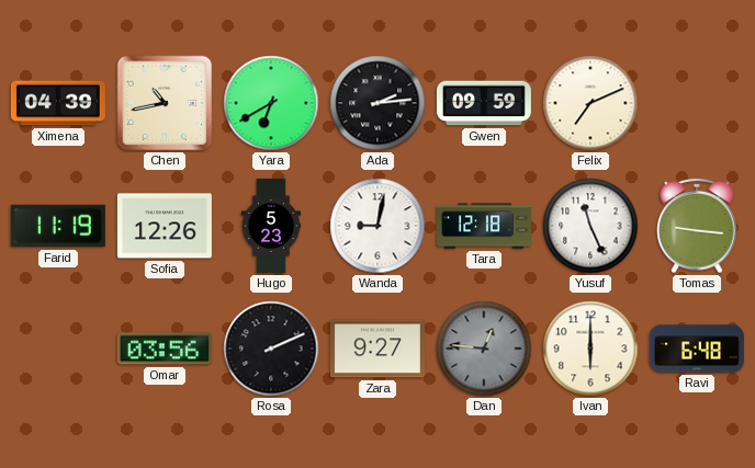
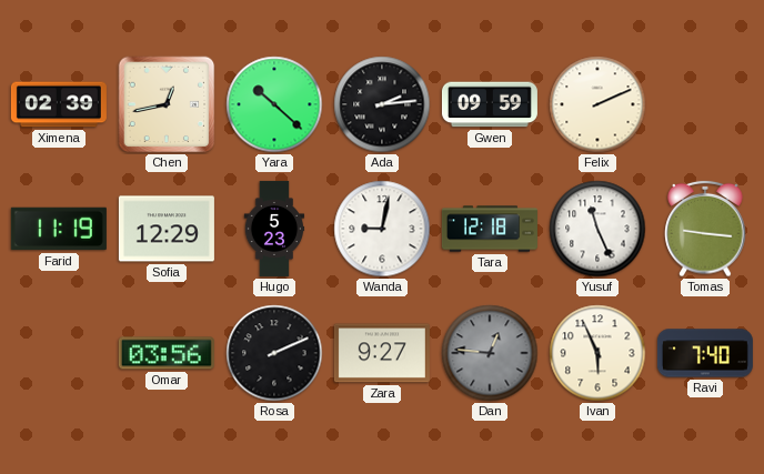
Ximena: 04:39 -> 02:39 (59, 104)
Chen: 10:43 -> 12:43 (167, 104)
Yara: 6:40 -> 10:22 (274, 104)
Felix: 7:11 -> 2:11 (597, 104)
Sofia: 12:26 -> 12:29 (167, 229)
Ivan: 6:00 -> 5:56 (597, 353)
Ravi: 6:48 -> 7:40 (705, 353)
